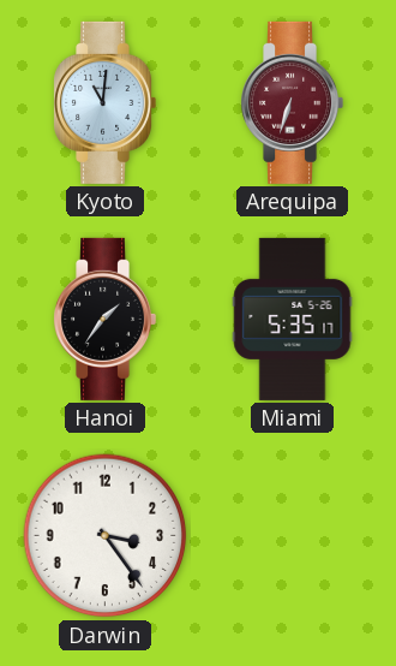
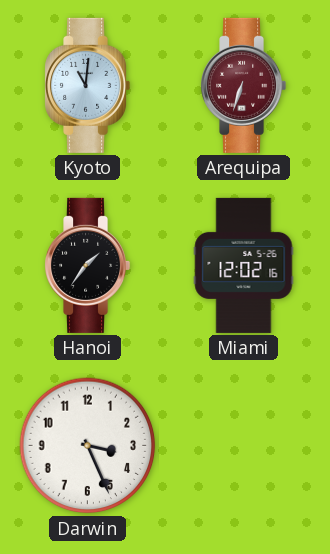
Miami: 5:35 -> 12:02 (244, 265)
Darwin: 3:24 -> 3:26 (88, 446)
